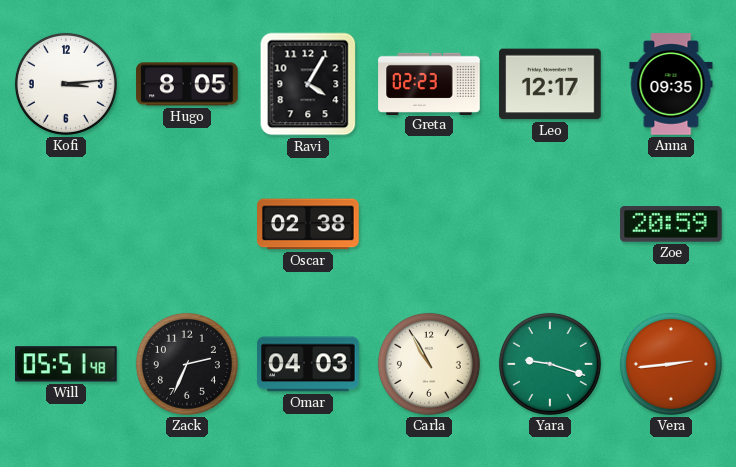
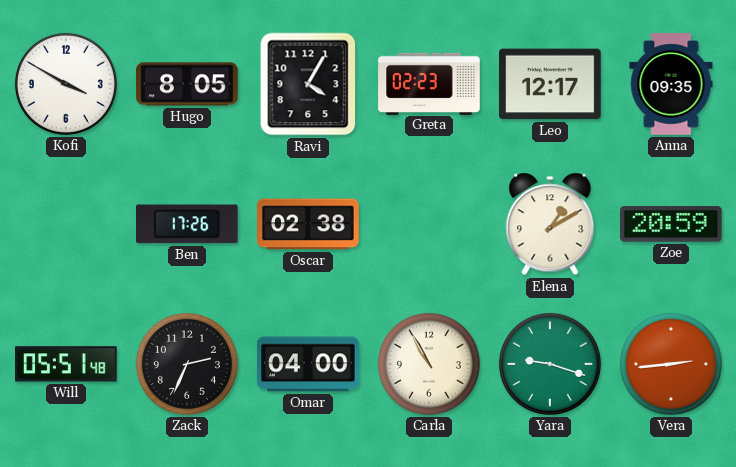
Kofi: 3:14 -> 3:50 (66, 84)
Ben: none -> 17:26 (188, 224)
Elena: none -> 1:10 (550, 224)
Omar: 04:03 -> 04:00 (308, 364)
